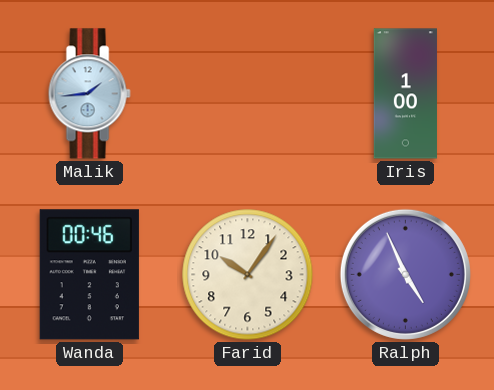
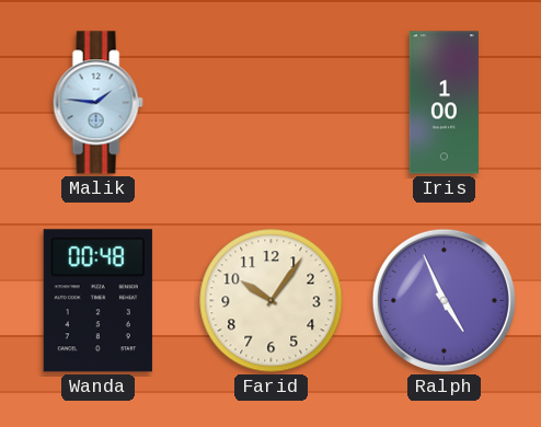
Malik: 1:44 -> 1:46 (97, 103)
Wanda: 00:46 -> 00:48 (97, 301)
